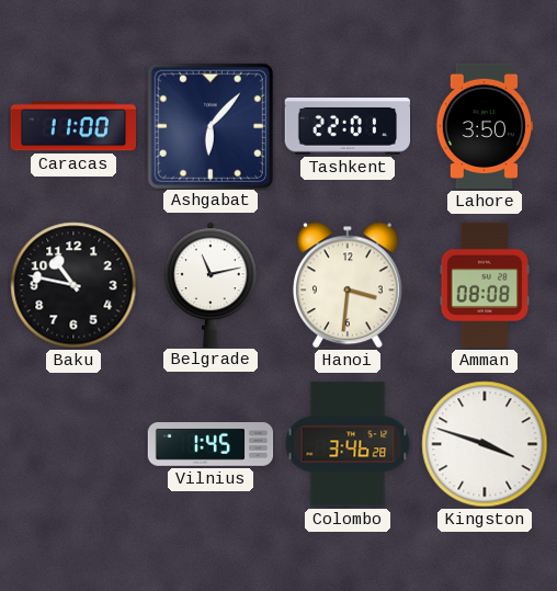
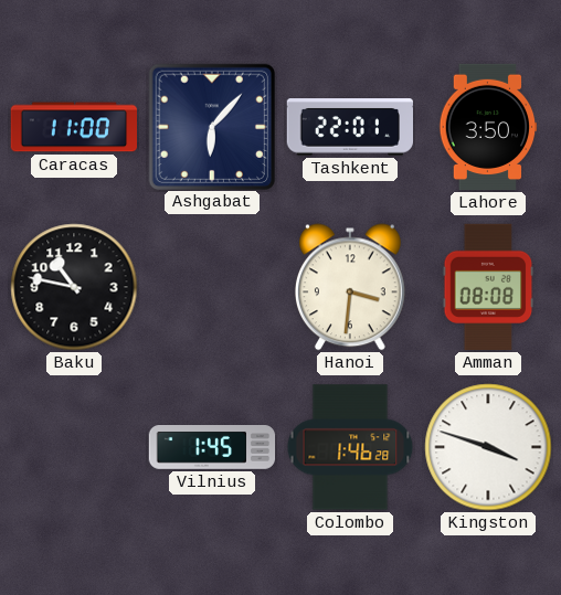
Belgrade: 11:13 -> none (211, 284)
Colombo: 3:46 -> 1:46 (350, 447)
